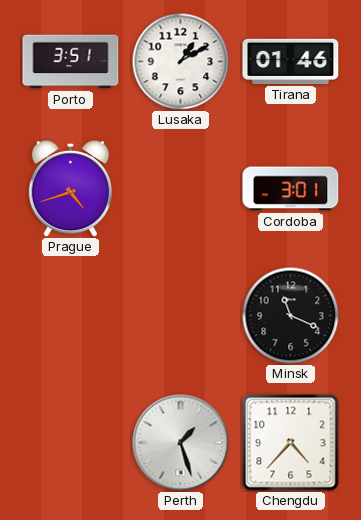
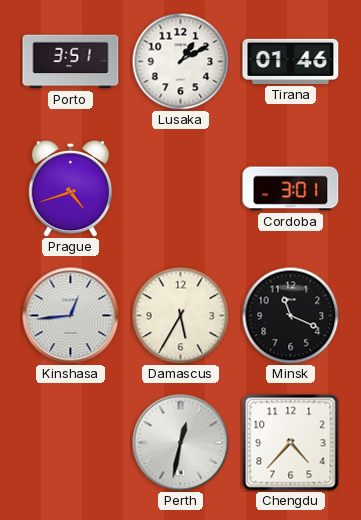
Kinshasa: none -> 12:44 (71, 316)
Damascus: none -> 5:35 (180, 315)
Perth: 1:27 -> 12:32 (181, 443)
